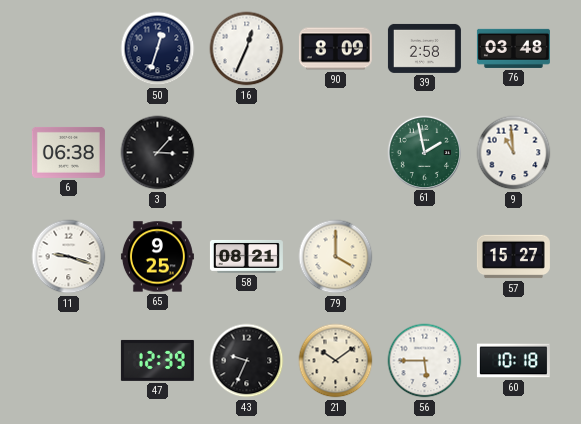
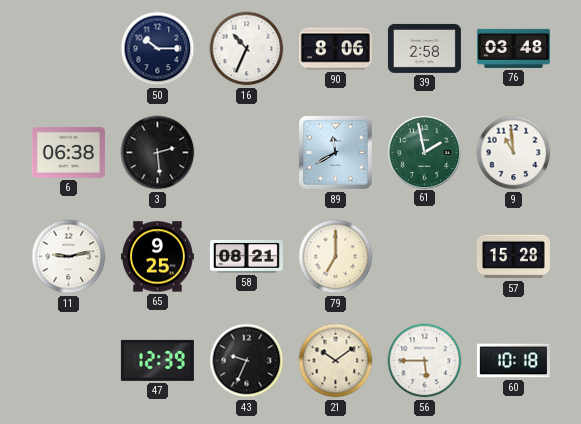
50: 12:33 -> 10:15 (158, 49)
16: 12:34 -> 10:34 (247, 49)
90: 8:09 -> 8:06 (335, 49)
3: 3:07 -> 2:29 (158, 153)
89: none -> 11:40 (335, 152)
11: 9:18 -> 9:13 (69, 257)
79: 4:00 -> 7:00 (336, 257)
57: 15:27 -> 15:28 (513, 257)
